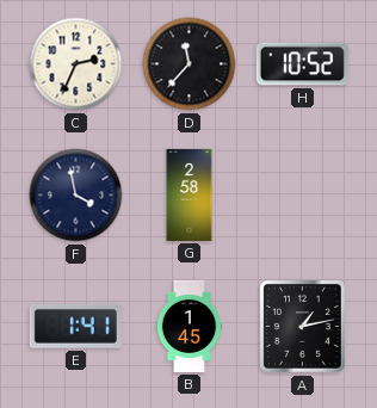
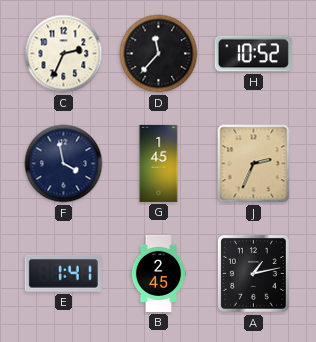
G: 2:58 -> 1:45 (159, 163)
J: none -> 2:34 (254, 164)
B: 1:45 -> 2:45 (159, 273)
